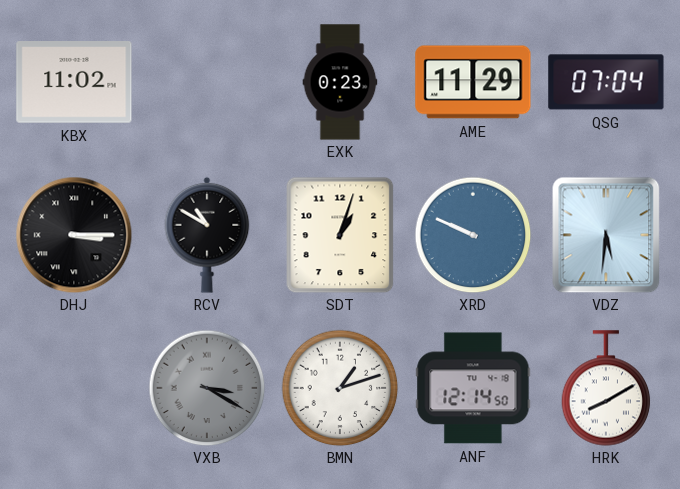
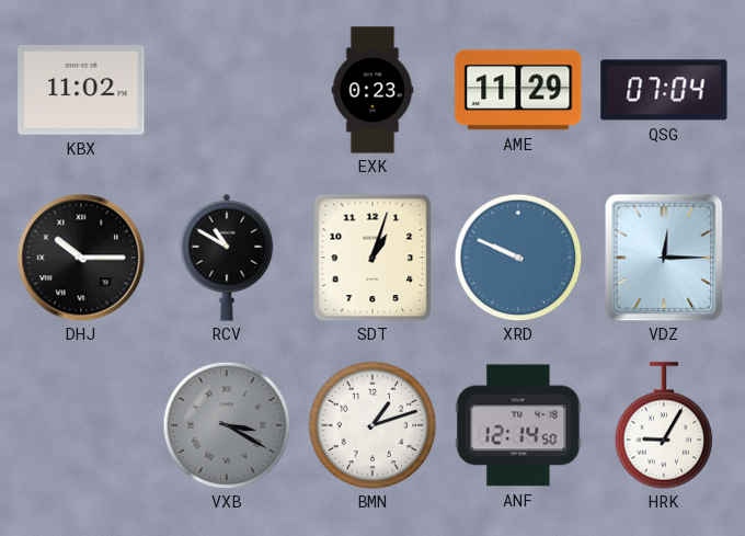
DHJ: 3:15 -> 10:15 (81, 258)
VDZ: 5:31 -> 12:15 (664, 258)
HRK: 8:10 -> 9:05 (664, 425)
